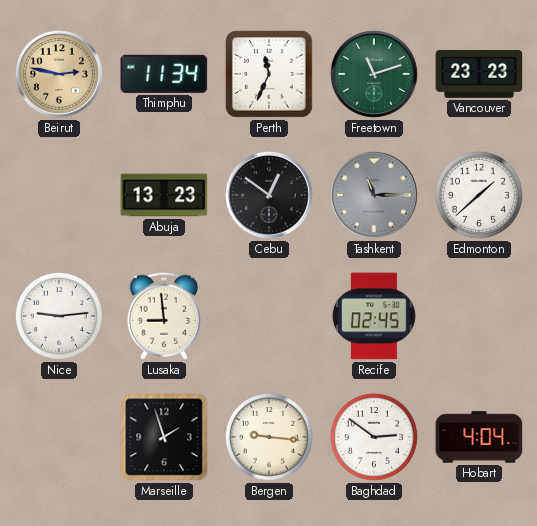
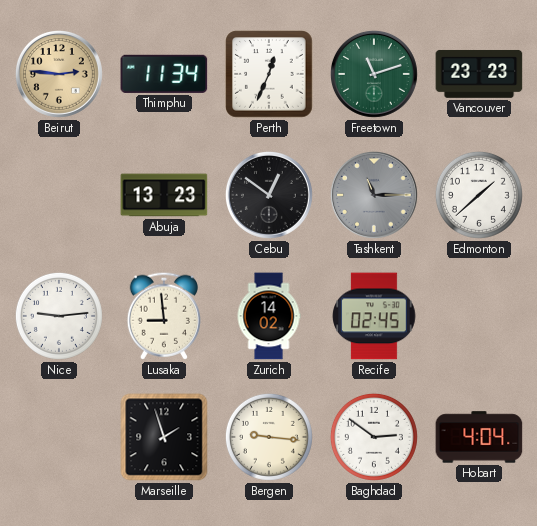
Beirut: 2:47 -> 2:46 (59, 74)
Perth: 11:34 -> 12:34 (269, 74)
Zurich: none -> 14:02 (269, 316)
